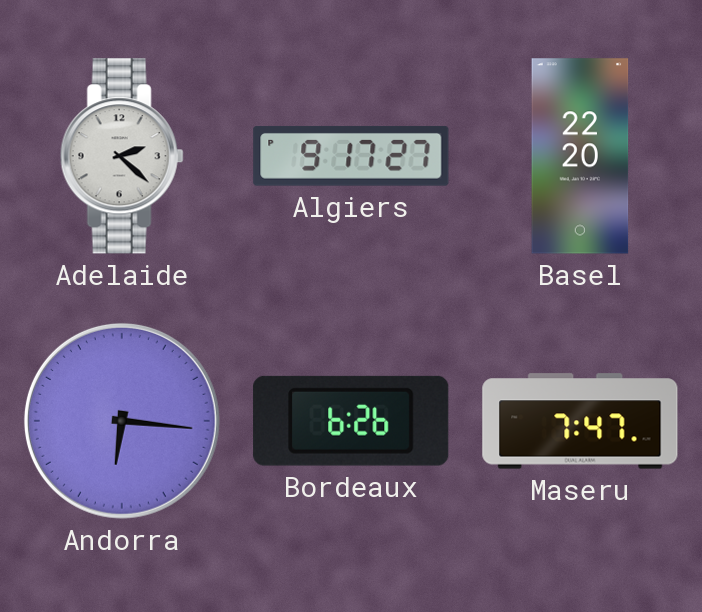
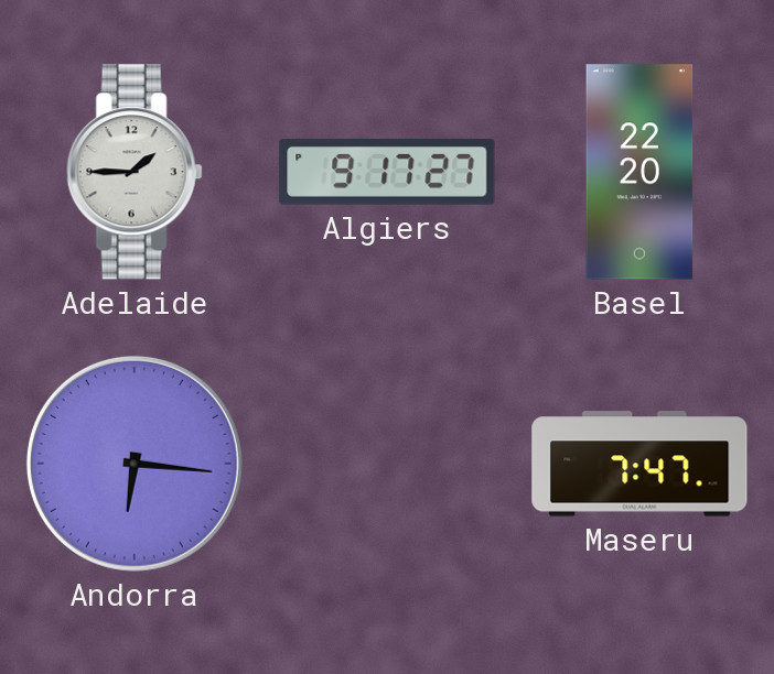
Adelaide: 2:22 -> 1:45 (135, 172)
Bordeaux: 6:26 -> none (351, 421)
